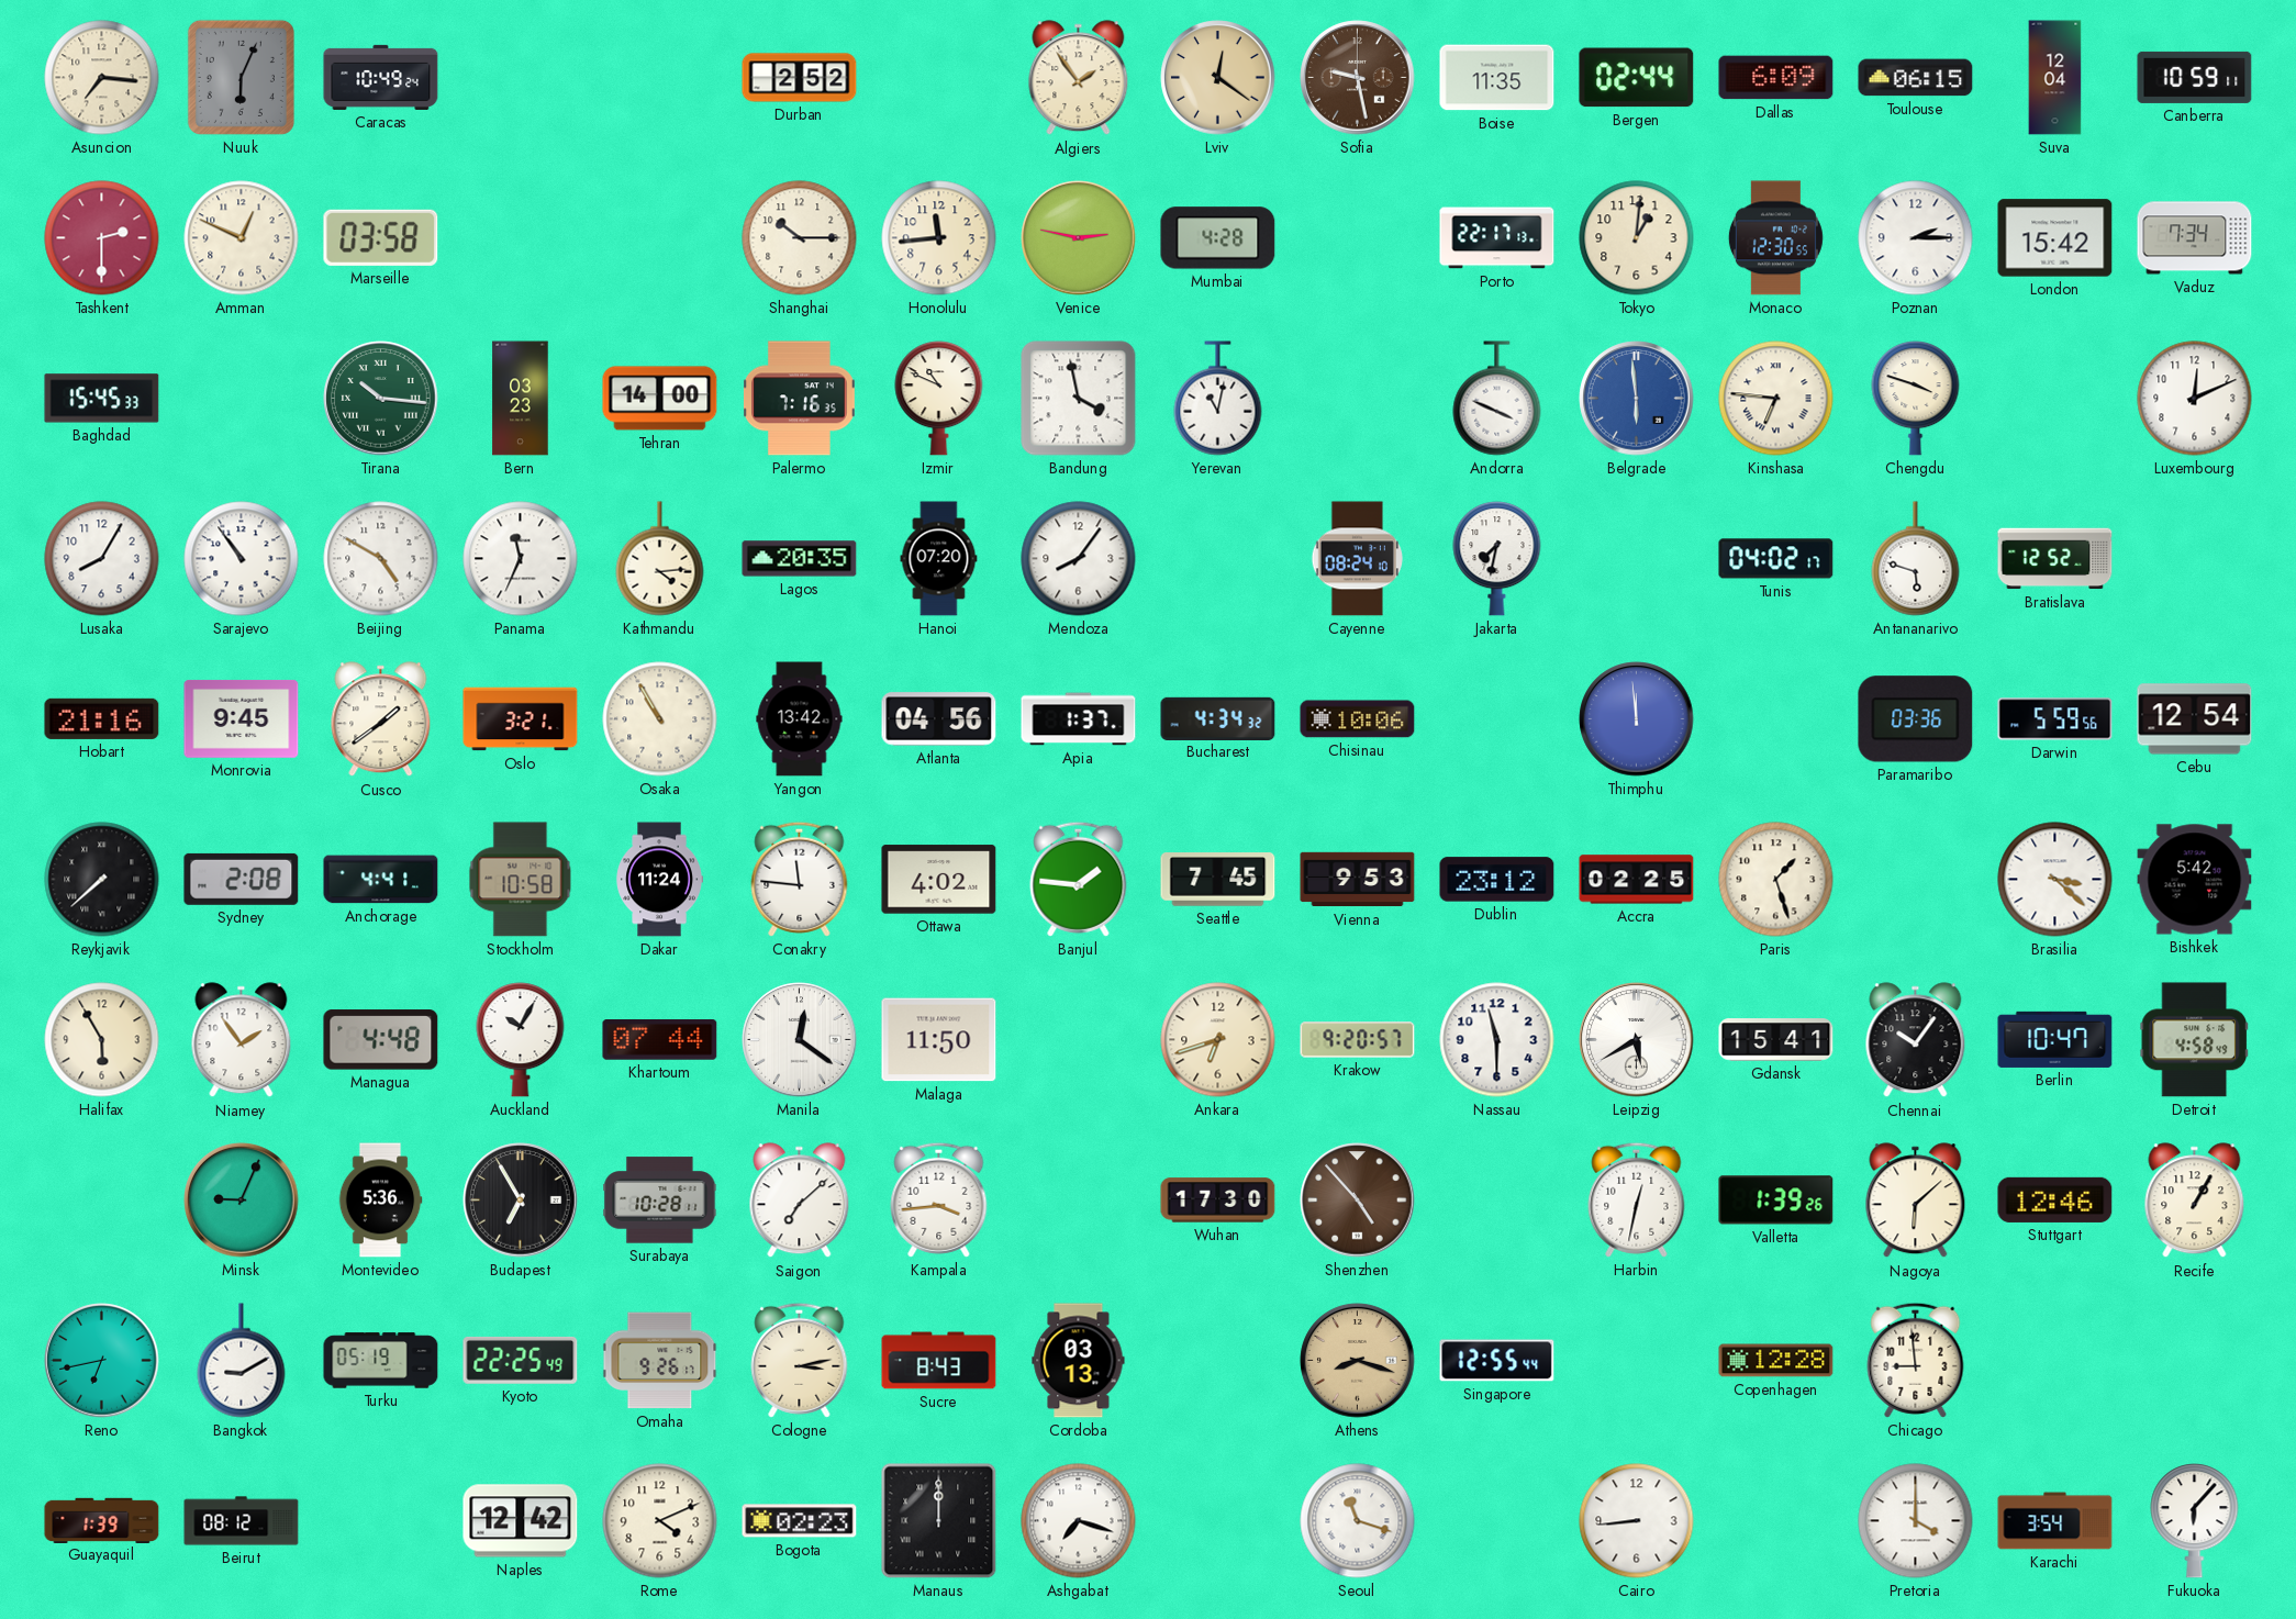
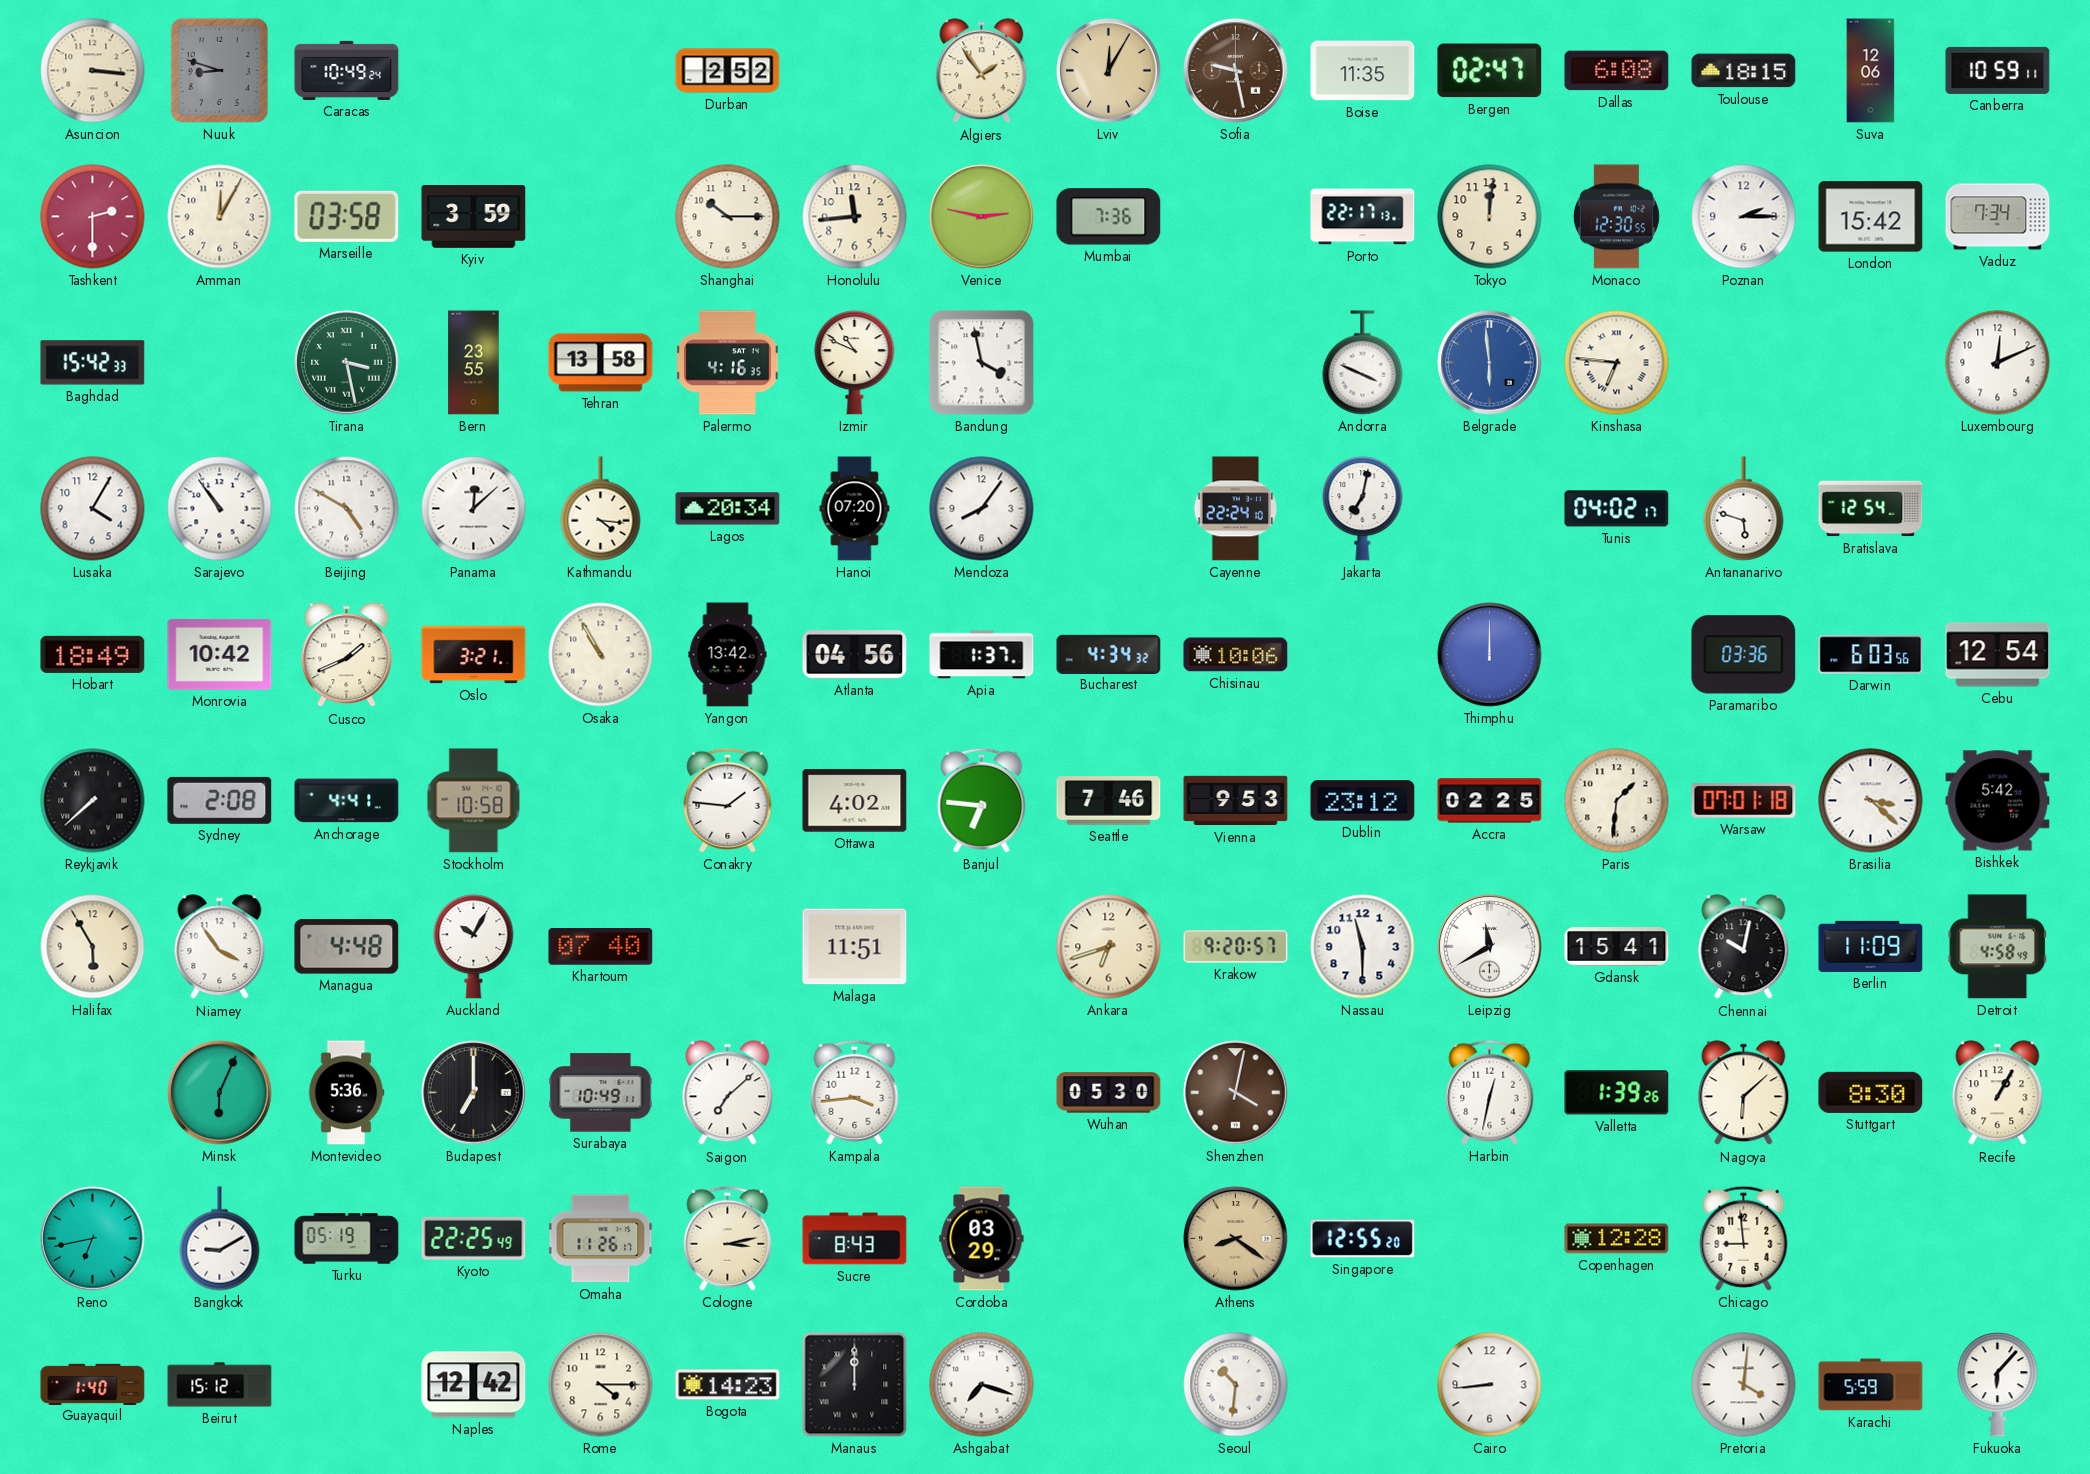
Asuncion: 7:16 -> 3:16 (93, 71)
Nuuk: 6:04 -> 8:48 (219, 70)
Lviv: 12:21 -> 12:05 (1109, 71)
Bergen: 02:44 -> 02:47 (1490, 71)
Dallas: 6:09 -> 6:08 (1617, 71)
Toulouse: 06:15 -> 18:15 (1744, 71)
Suva: 12:04 -> 12:06 (1871, 71)
Amman: 12:49 -> 12:05 (220, 217)
Kyiv: none -> 3:59 (474, 217)
Mumbai: 4:28 -> 7:36 (1109, 217)
Tokyo: 1:01 -> 12:01 (1490, 217)
Baghdad: 15:45 -> 15:42 (93, 363)
Tirana: 10:16 -> 3:28 (347, 363)
Bern: 03:23 -> 23:55 (474, 363)
Tehran: 14:00 -> 13:58 (601, 363)
Palermo: 7:16 -> 4:16 (727, 363)
Yerevan: 11:02 -> none (1218, 399)
Chengdu: 3:48 -> none (1916, 399)
Lusaka: 8:05 -> 4:05 (93, 509)
Panama: 11:34 -> 12:08 (474, 509)
Kathmandu: 4:14 -> 4:16 (601, 509)
Lagos: 20:35 -> 20:34 (728, 509)
Cayenne: 08:24 -> 22:24 (1236, 509)
Jakarta: 7:32 -> 7:02 (1363, 509)
Bratislava: 12:52 -> 12:54 (1871, 509)
Hobart: 21:16 -> 18:49 (93, 654)
Monrovia: 9:45 -> 10:42 (220, 655)
Cusco: 1:39 -> 1:41 (347, 655)
Thimphu: 11:59 -> 12:00 (1490, 655)
Darwin: 5:59 -> 6:03 (1871, 655)
Dakar: 11:24 -> none (659, 880)
Conakry: 11:46 -> 1:46 (728, 800)
Banjul: 1:46 -> 6:46 (982, 800)
Seattle: 7:45 -> 7:46 (1109, 801)
Paris: 1:27 -> 1:31 (1617, 801)
Warsaw: none -> 07:01 (1744, 801)
Niamey: 1:54 -> 3:54 (220, 947)
Khartoum: 07:44 -> 07:40 (601, 947)
Manila: 12:21 -> none (800, 1040)
Malaga: 11:50 -> 11:51 (855, 947)
Leipzig: 5:40 -> 11:40 (1490, 947)
Chennai: 10:06 -> 10:02 (1744, 947)
Berlin: 10:47 -> 11:09 (1871, 946)
Minsk: 9:04 -> 6:04 (220, 1093)
Budapest: 6:55 -> 7:00 (474, 1093)
Surabaya: 10:28 -> 10:49 (601, 1093)
Wuhan: 17:30 -> 05:30 (1109, 1093)
Shenzhen: 4:53 -> 4:02 (1236, 1093)
Stuttgart: 12:46 -> 8:30 (1871, 1092)
Omaha: 9:26 -> 11:26 (601, 1239)
Cordoba: 03:13 -> 03:29 (982, 1239)
Athens: 8:18 -> 8:21 (1236, 1239)
Singapore: 12:55:44 -> 12:55:20 (1363, 1239)
Guayaquil: 1:39 -> 1:40 (93, 1384)
Beirut: 08:12 -> 15:12 (220, 1385)
Rome: 4:11 -> 4:15 (601, 1385)
Bogota: 02:23 -> 14:23 (728, 1385)
Seoul: 11:18 -> 10:31 (1236, 1385)
Pretoria: 4:00 -> 4:01 (1744, 1385)
Karachi: 3:54 -> 5:59 (1871, 1385)
